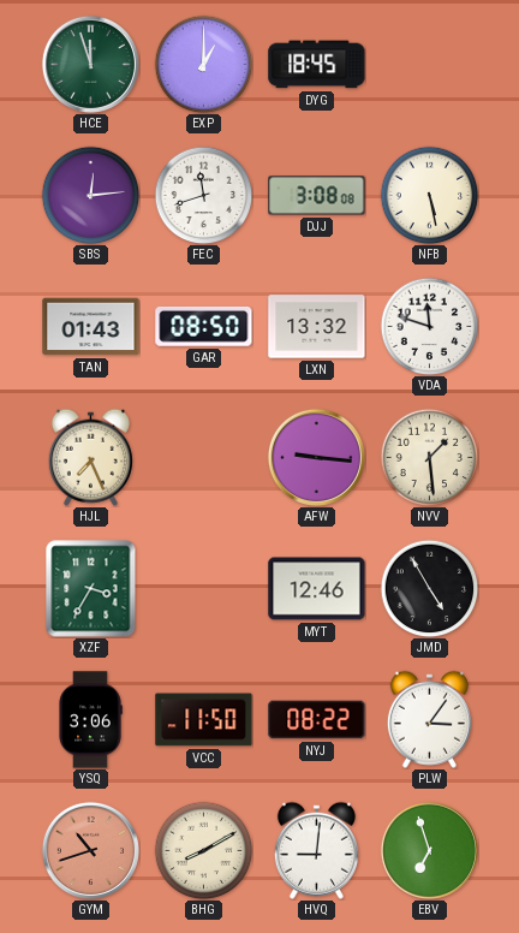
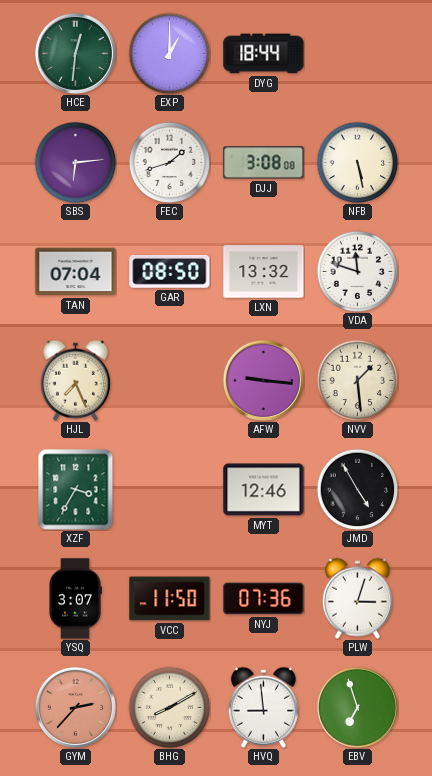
HCE: 11:57 -> 12:31 (75, 53)
DYG: 18:45 -> 18:44 (264, 54)
SBS: 12:14 -> 6:14 (75, 162)
FEC: 11:42 -> 1:42 (169, 162)
TAN: 01:43 -> 07:04 (76, 272)
YSQ: 3:06 -> 3:07 (75, 599)
NYJ: 08:22 -> 07:36 (264, 599)
PLW: 3:06 -> 3:03 (357, 598)
GYM: 10:42 -> 2:37 (75, 707)
HVQ: 9:01 -> 8:59 (263, 707)
